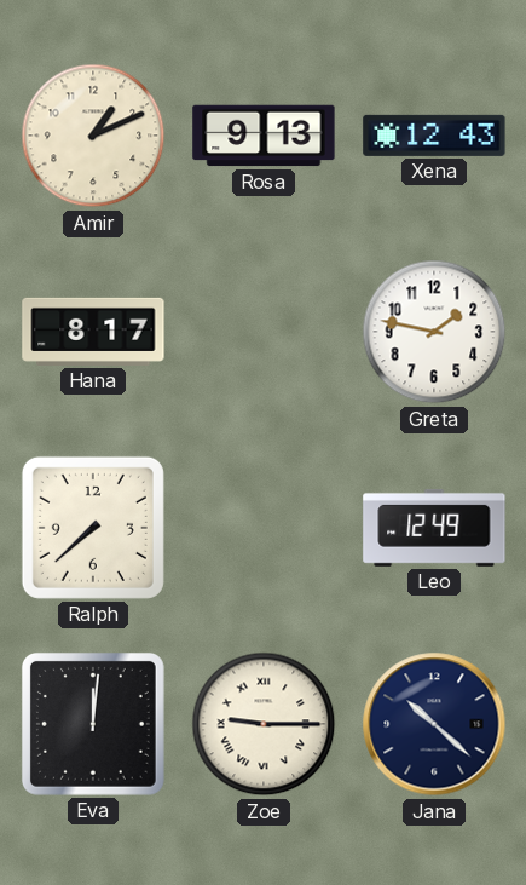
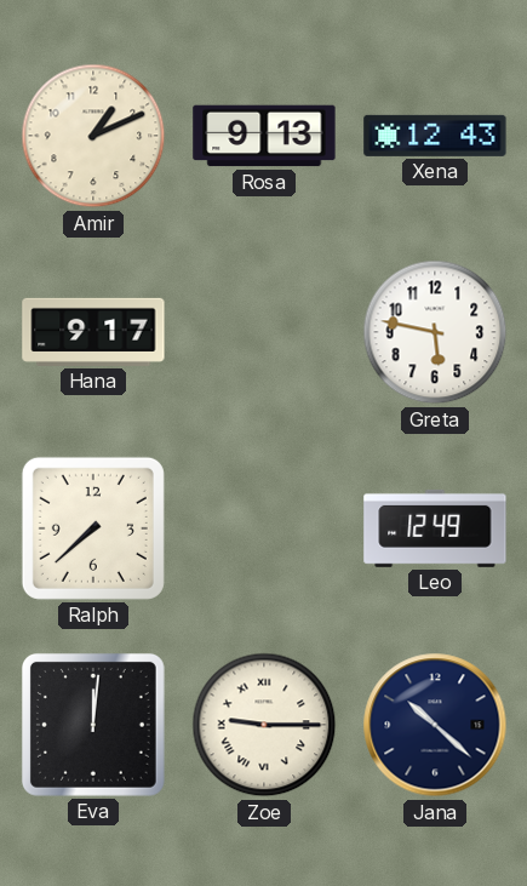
Hana: 8:17 -> 9:17 (93, 332)
Greta: 1:47 -> 5:47 (435, 332)
